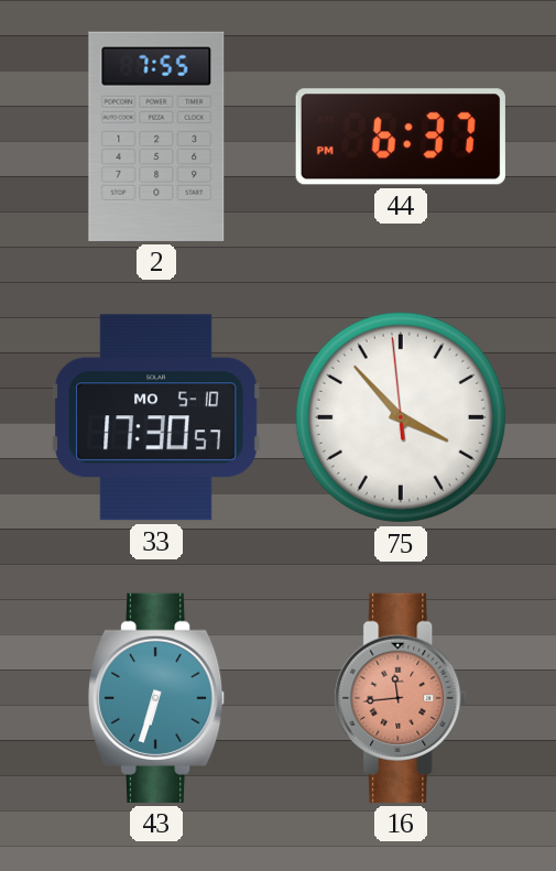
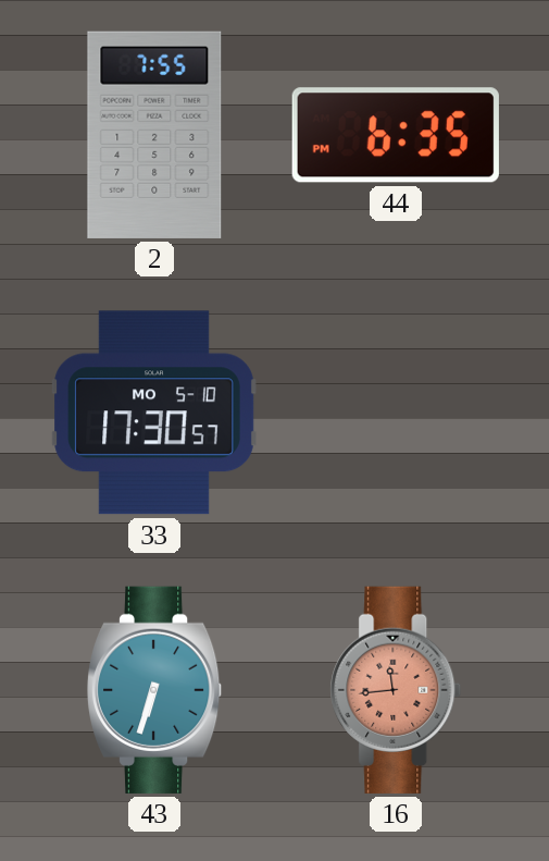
44: 6:37 -> 6:35 (396, 135)
75: 3:52 -> none (401, 417)
